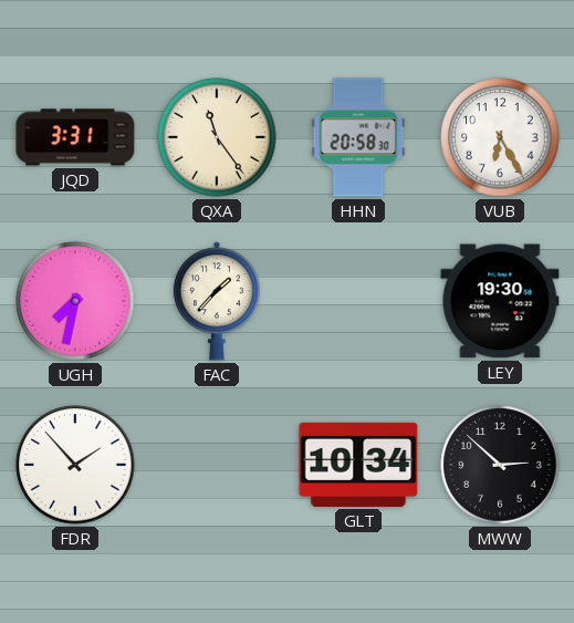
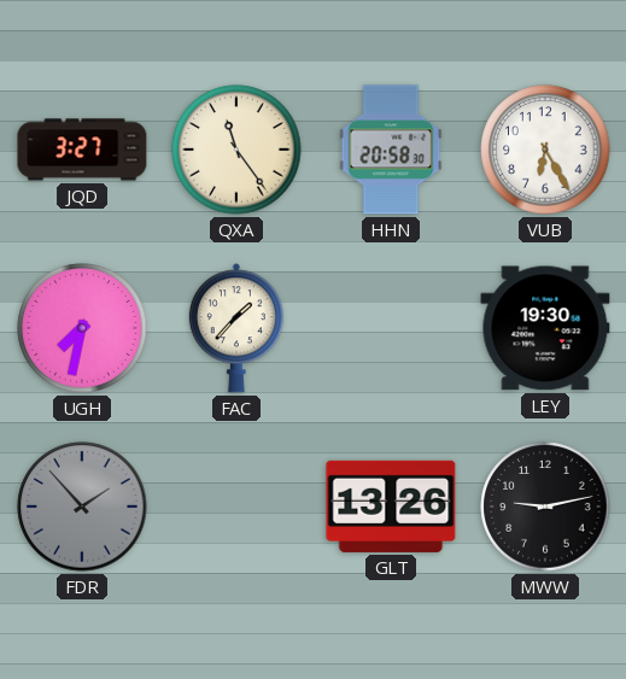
JQD: 3:31 -> 3:27 (82, 150)
FDR dial: white -> grey (82, 507)
GLT: 10:34 -> 13:26 (391, 507)
MWW: 2:52 -> 9:13 (545, 507)
